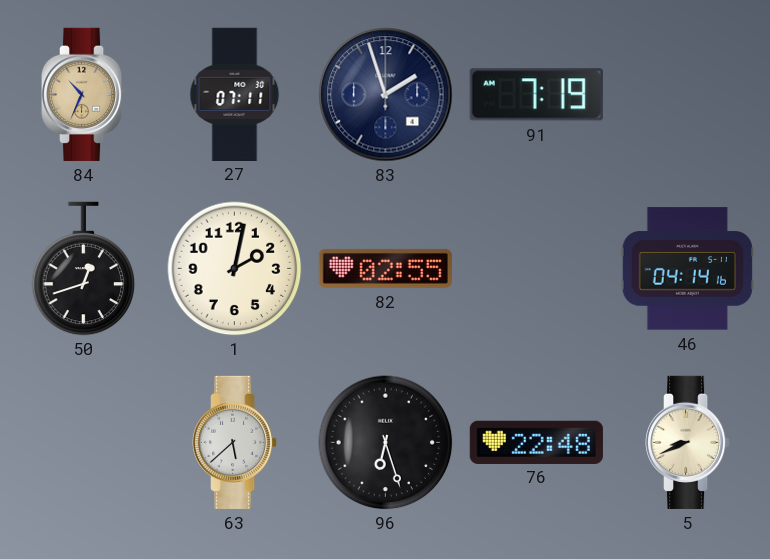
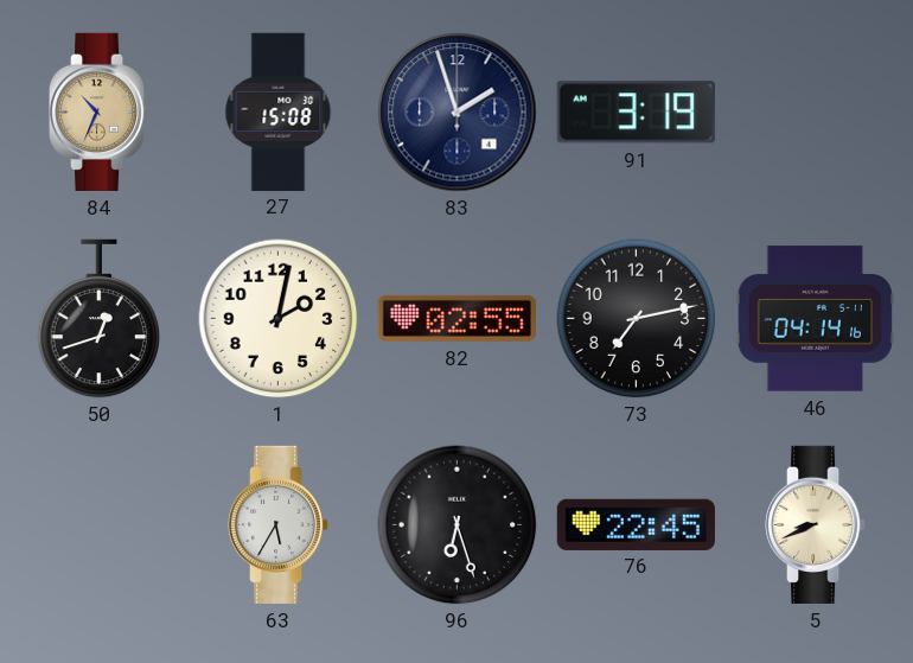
27: 07:11 -> 15:08 (279, 111)
91: 7:19 -> 3:19 (636, 113)
73: none -> 7:13 (637, 319)
63: 5:38 -> 5:35 (280, 524)
76: 22:48 -> 22:45 (636, 524)
